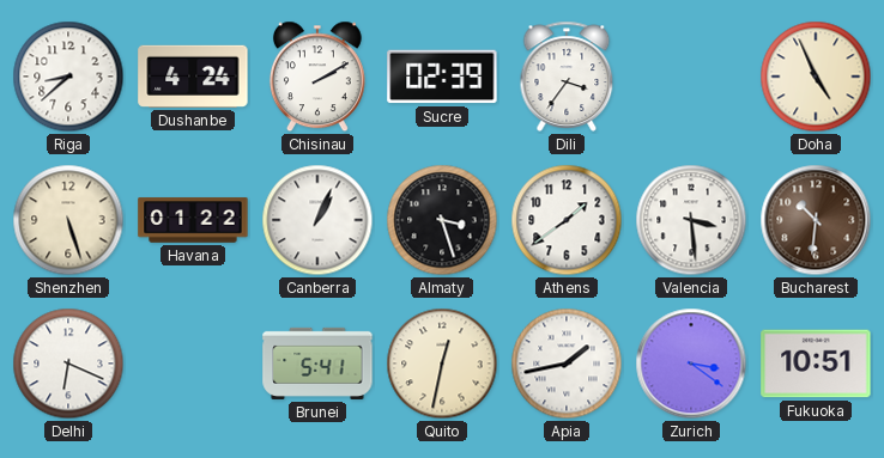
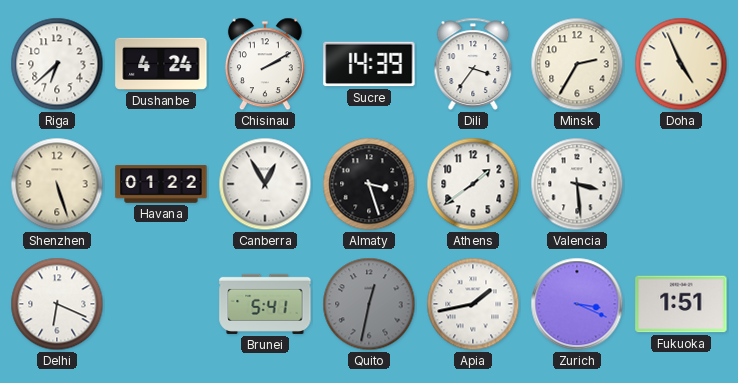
Riga: 8:38 -> 6:38 (57, 64)
Sucre: 02:39 -> 14:39 (369, 64)
Minsk: none -> 2:35 (577, 64)
Canberra: 1:04 -> 12:55 (265, 184)
Bucharest: 10:31 -> none (816, 220)
Quito dial: cream -> grey (369, 304)
Zurich: 3:21 -> 3:19 (577, 304)
Fukuoka: 10:51 -> 1:51 (681, 304)
